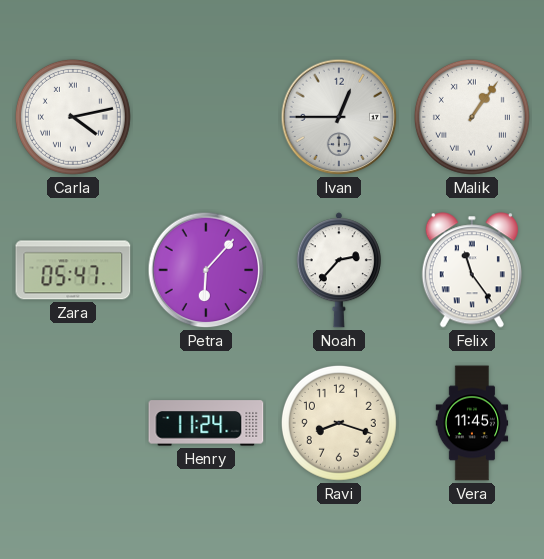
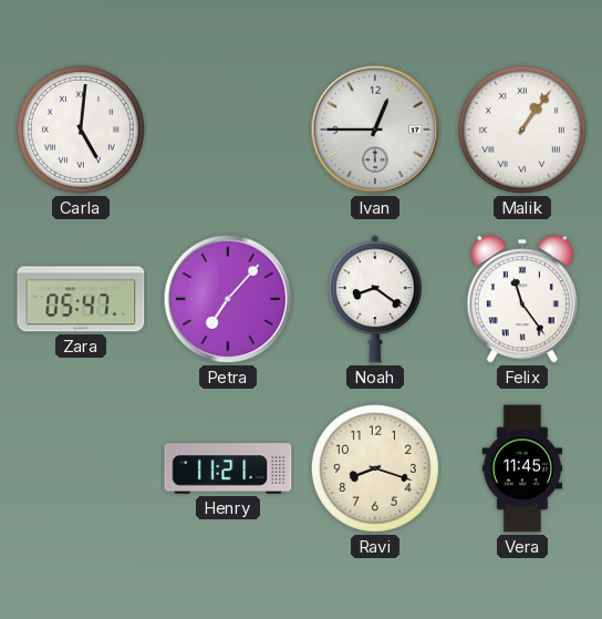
Carla: 4:13 -> 5:01 (81, 130)
Petra: 6:07 -> 7:07 (228, 299)
Noah: 2:37 -> 8:21 (375, 299)
Henry: 11:24 -> 11:21 (228, 468)
